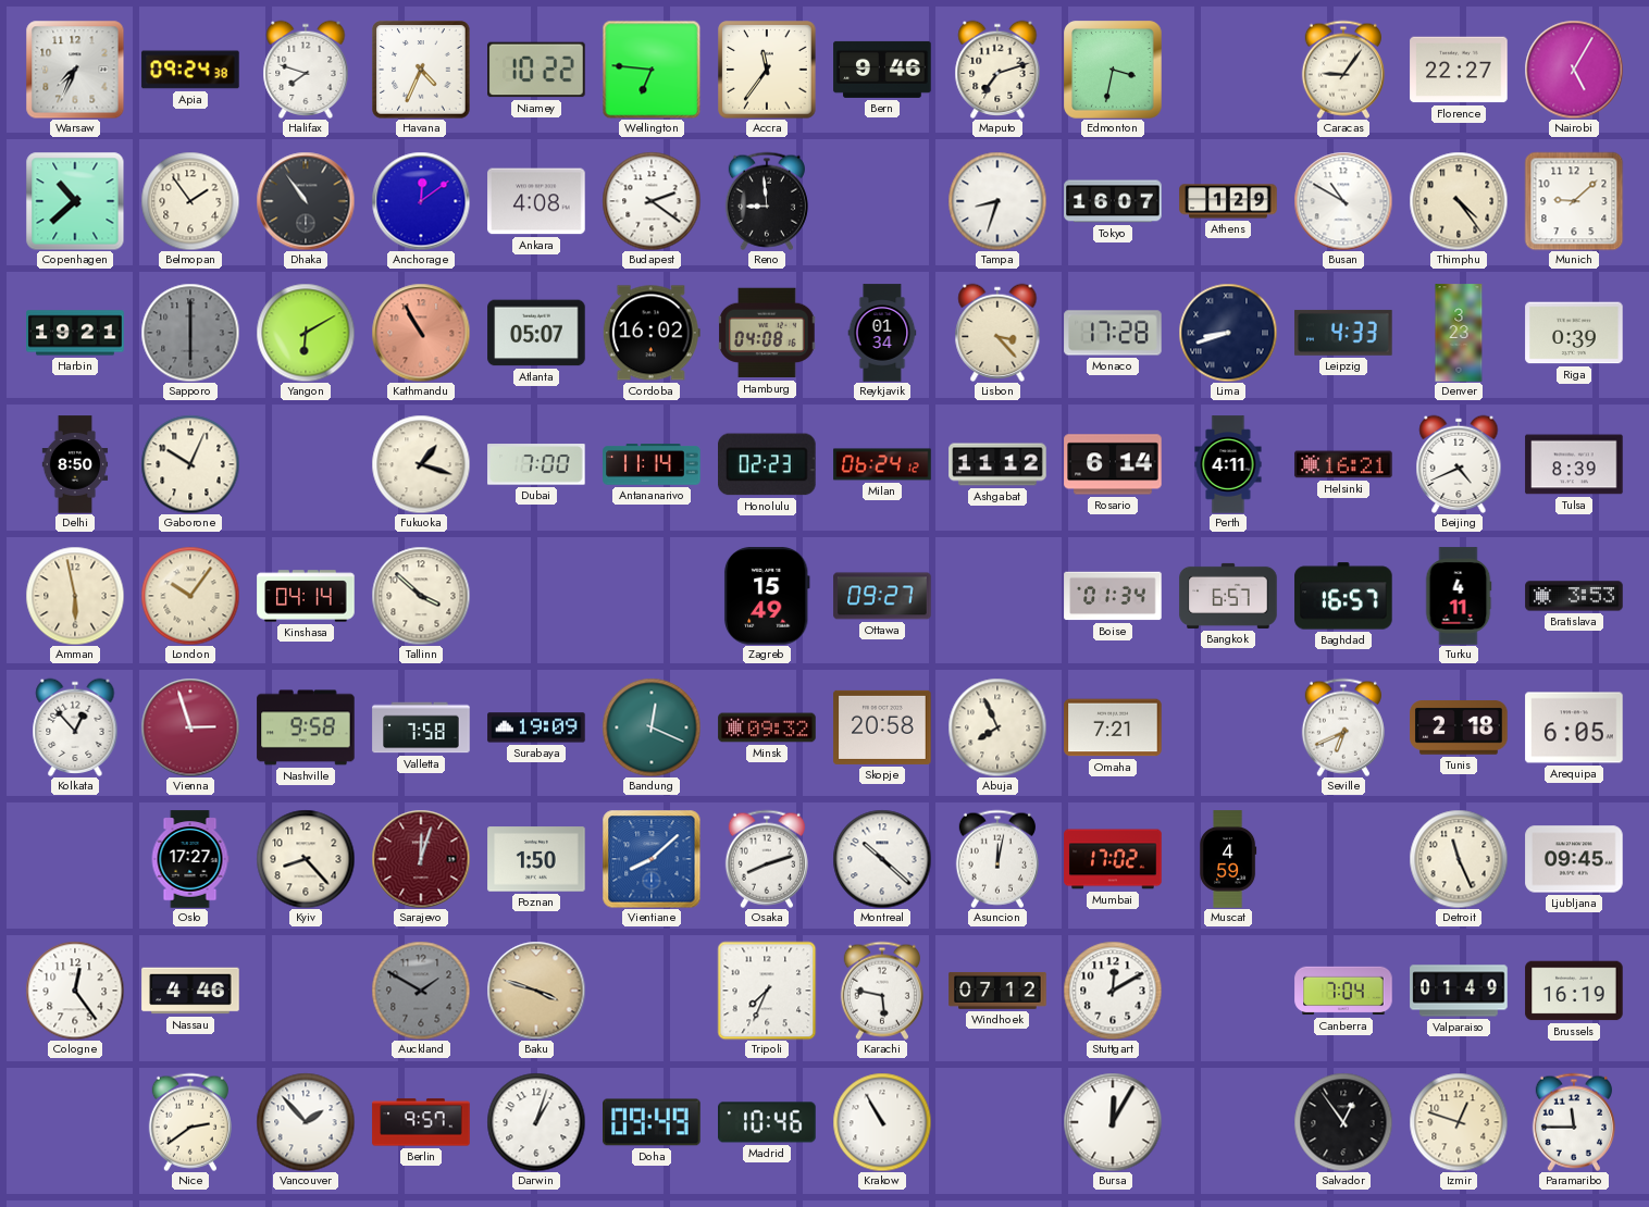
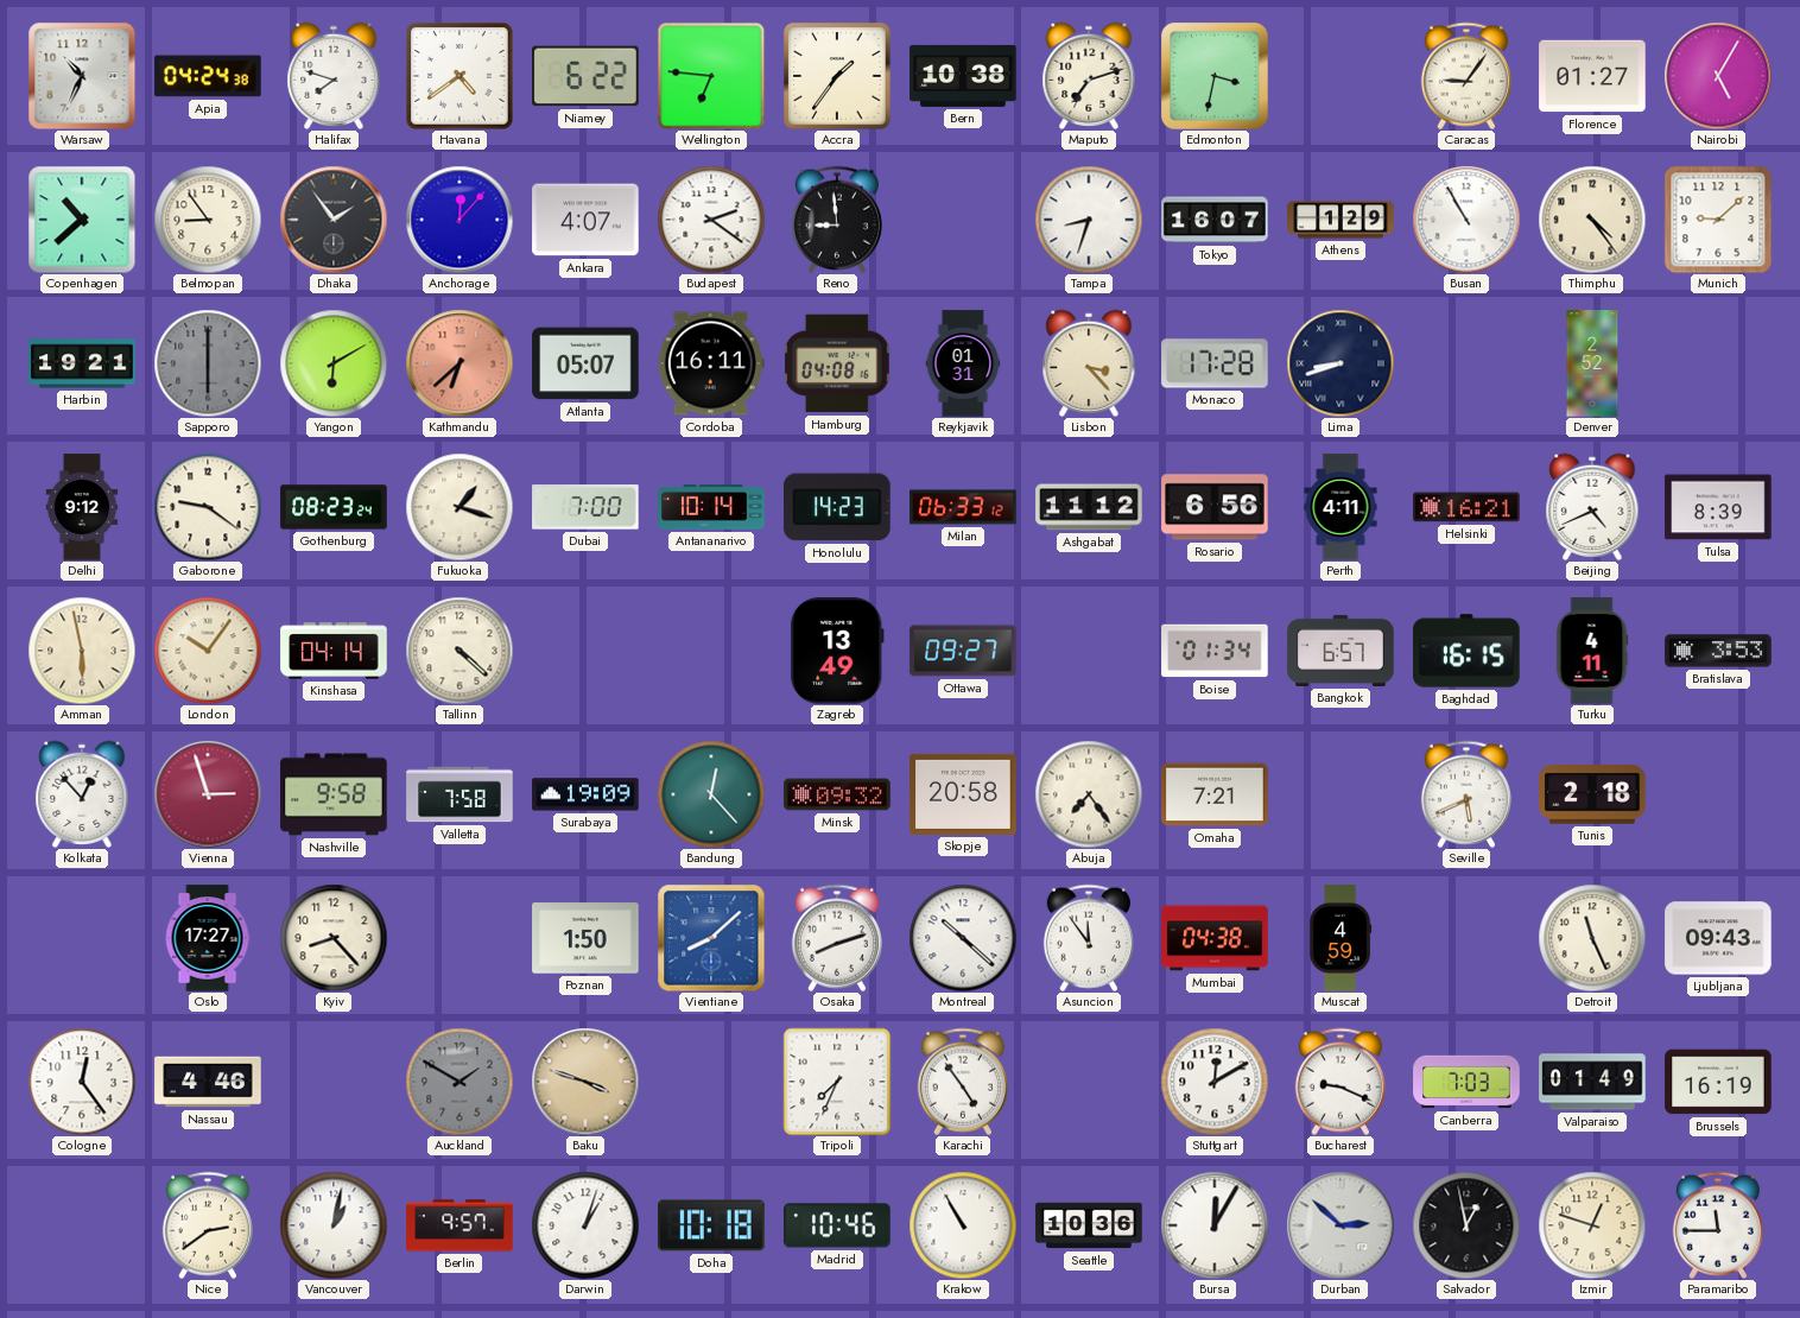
Warsaw: 7:34 -> 10:34 (82, 76)
Apia: 09:24 -> 04:24 (208, 76)
Havana: 4:34 -> 4:39 (459, 76)
Niamey: 10:22 -> 6:22 (585, 76)
Accra: 11:36 -> 1:36 (837, 76)
Bern: 9:46 -> 10:38 (963, 76)
Florence: 22:27 -> 01:27 (1592, 76)
Belmopan: 1:54 -> 8:54 (208, 220)
Dhaka: 10:54 -> 1:54 (334, 220)
Anchorage: 12:09 -> 12:07 (459, 220)
Ankara: 4:08 -> 4:07 (585, 220)
Busan: 10:50 -> 10:55 (1466, 220)
Kathmandu: 10:55 -> 6:38 (459, 363)
Cordoba: 16:02 -> 16:11 (711, 363)
Reykjavik: 01:34 -> 01:31 (963, 363)
Leipzig: 4:33 -> none (1343, 333)
Denver: 3:23 -> 2:52 (1592, 363)
Riga: 0:39 -> none (1574, 333)
Delhi: 8:50 -> 9:12 (82, 507)
Gaborone: 10:04 -> 9:21 (208, 507)
Gothenburg: none -> 08:23 (334, 507)
Antananarivo: 11:14 -> 10:14 (711, 507)
Honolulu: 02:23 -> 14:23 (837, 507)
Milan: 06:24 -> 06:33 (963, 507)
Rosario: 6:14 -> 6:56 (1215, 507)
Tallinn: 3:52 -> 4:22 (459, 651)
Zagreb: 15:49 -> 13:49 (837, 651)
Baghdad: 16:57 -> 16:15 (1466, 651)
Bandung: 12:19 -> 12:23 (711, 794)
Abuja: 7:56 -> 7:24 (1089, 794)
Seville: 6:41 -> 5:41 (1466, 794)
Arequipa: 6:05 -> none (1574, 727)
Sarajevo: 12:03 -> none (421, 859)
Asuncion: 12:02 -> 11:54 (1089, 938)
Mumbai: 17:02 -> 04:38 (1215, 938)
Ljubljana: 09:45 -> 09:43 (1718, 938)
Karachi: 5:47 -> 4:54 (963, 1082)
Windhoek: 07:12 -> none (997, 991)
Bucharest: none -> 9:19 (1341, 1082)
Canberra: 7:04 -> 7:03 (1466, 1082)
Vancouver: 1:53 -> 1:02 (334, 1225)
Doha: 09:49 -> 10:18 (711, 1225)
Seattle: none -> 10:36 (1089, 1225)
Durban: none -> 2:52 (1341, 1225)
Salvador: 12:54 -> 12:58 (1466, 1225)
